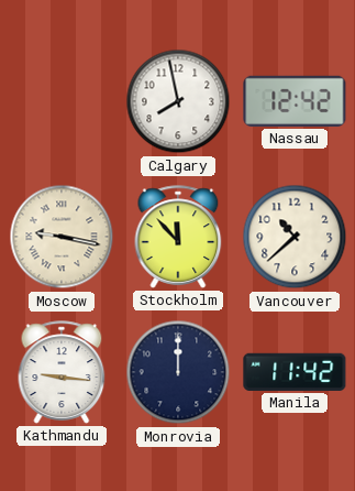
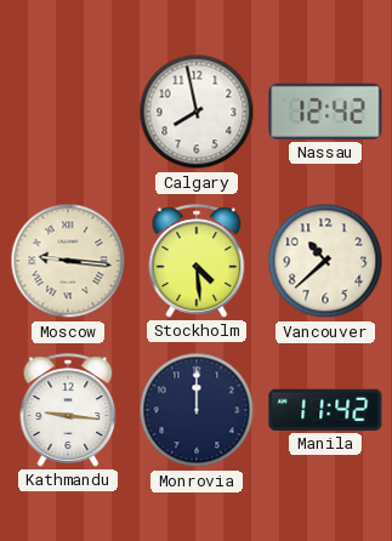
Moscow: 9:17 -> 9:16 (68, 261)
Stockholm: 11:53 -> 4:29 (197, 261)
